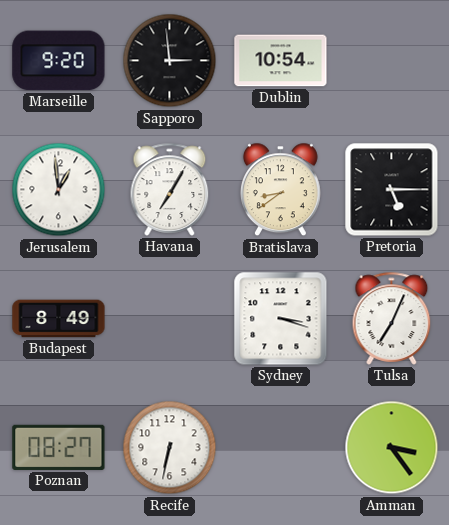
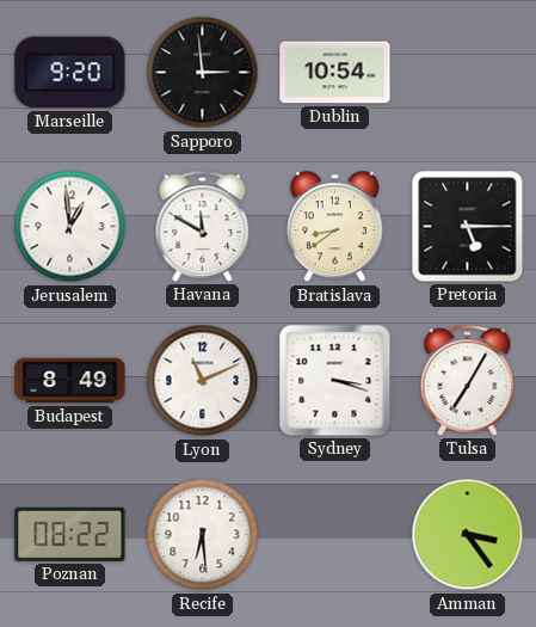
Havana: 7:05 -> 11:50 (203, 226)
Lyon: none -> 11:11 (203, 381)
Tulsa: 7:04 -> 7:05 (468, 380)
Poznan: 08:27 -> 08:22 (70, 534)
Recife: 6:32 -> 6:29 (203, 535)
